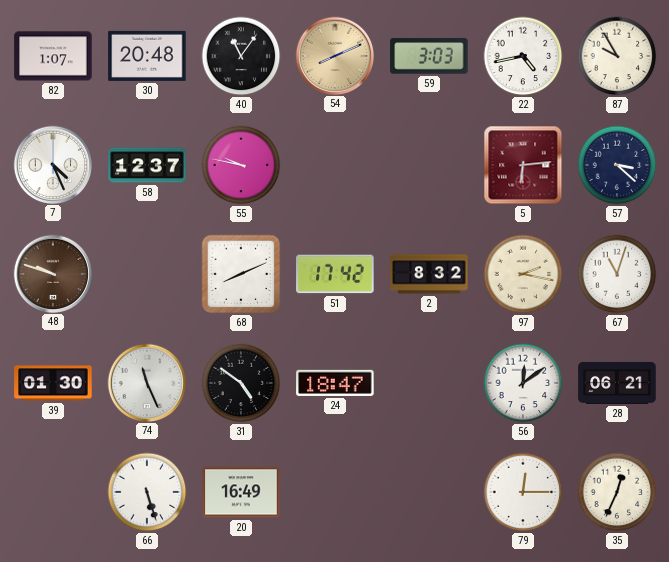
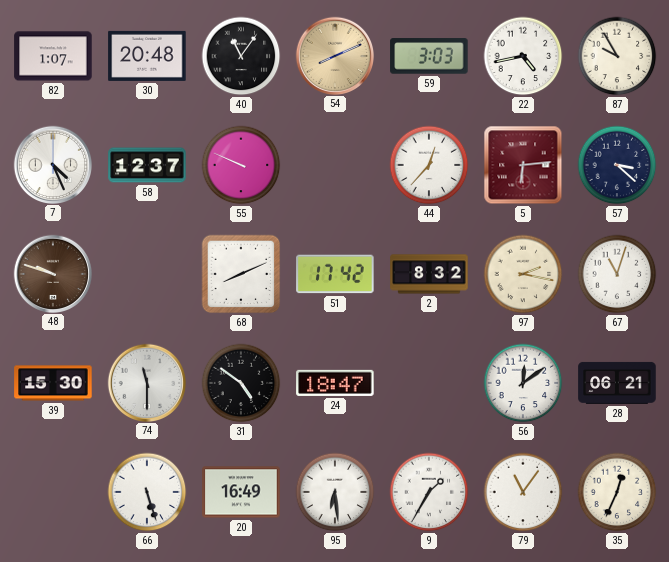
55: 9:47 -> 9:49 (241, 165)
44: none -> 12:37 (429, 165)
39: 01:30 -> 15:30 (53, 383)
74: 11:26 -> 11:30 (146, 382)
95: none -> 6:29 (335, 492)
9: none -> 1:35 (429, 492)
79: 12:15 -> 11:06 (523, 492)
